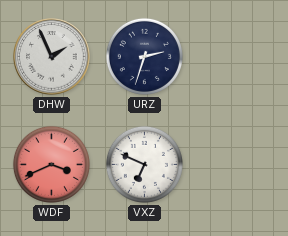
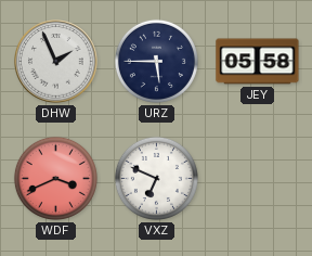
URZ: 2:33 -> 5:45 (156, 61)
JEY: none -> 05:58 (258, 62)
